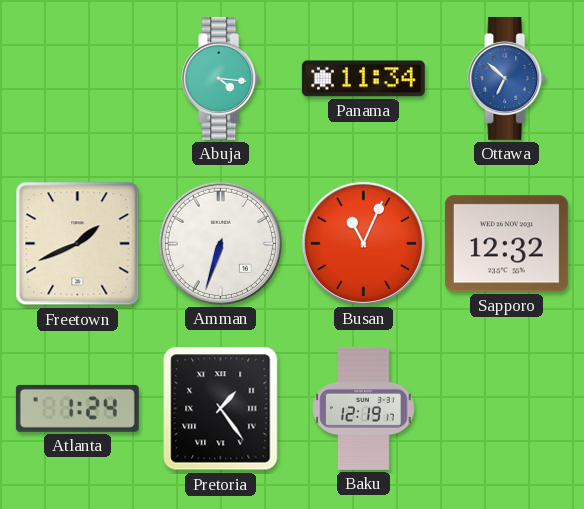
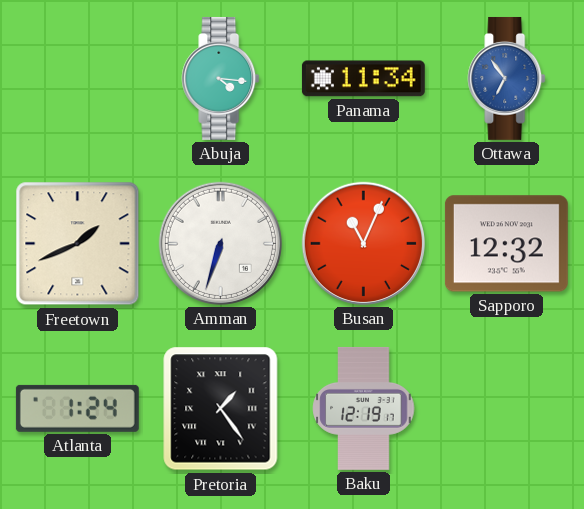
Ottawa: 6:52 -> 6:54 (507, 78)
